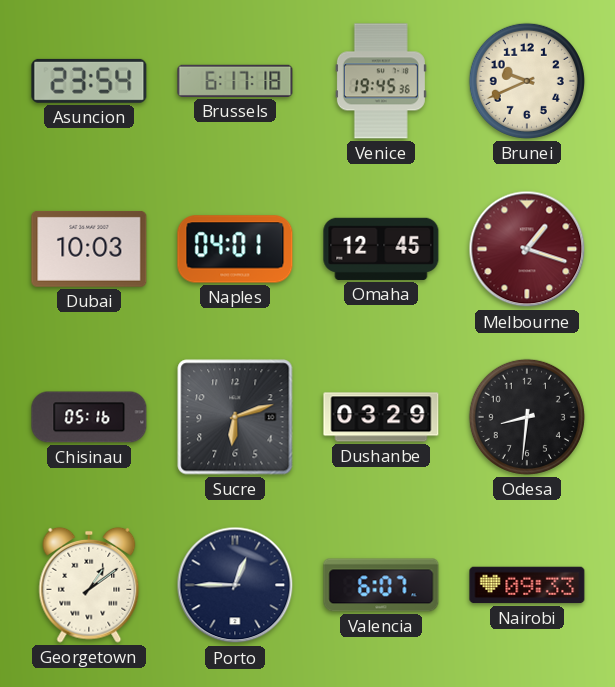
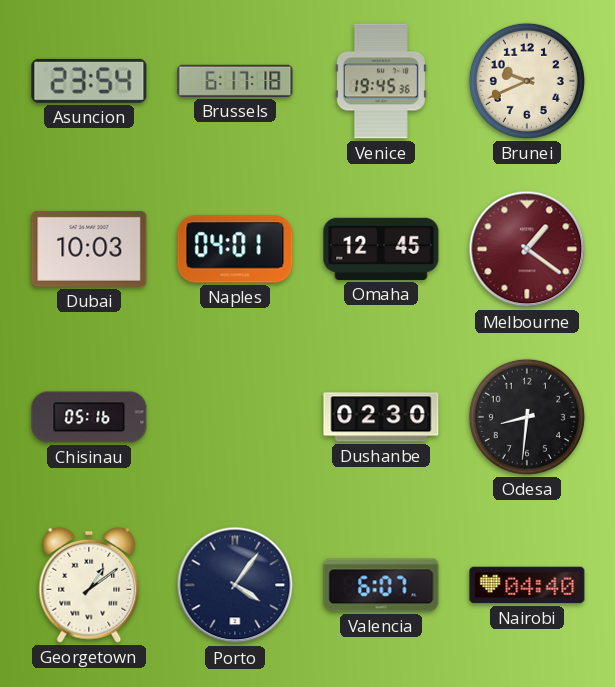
Melbourne: 1:18 -> 1:21 (527, 249)
Sucre: 6:12 -> none (235, 417)
Dushanbe: 03:29 -> 02:30 (381, 417)
Porto: 12:45 -> 4:06 (235, 585)
Nairobi: 09:33 -> 04:40 (527, 585)
